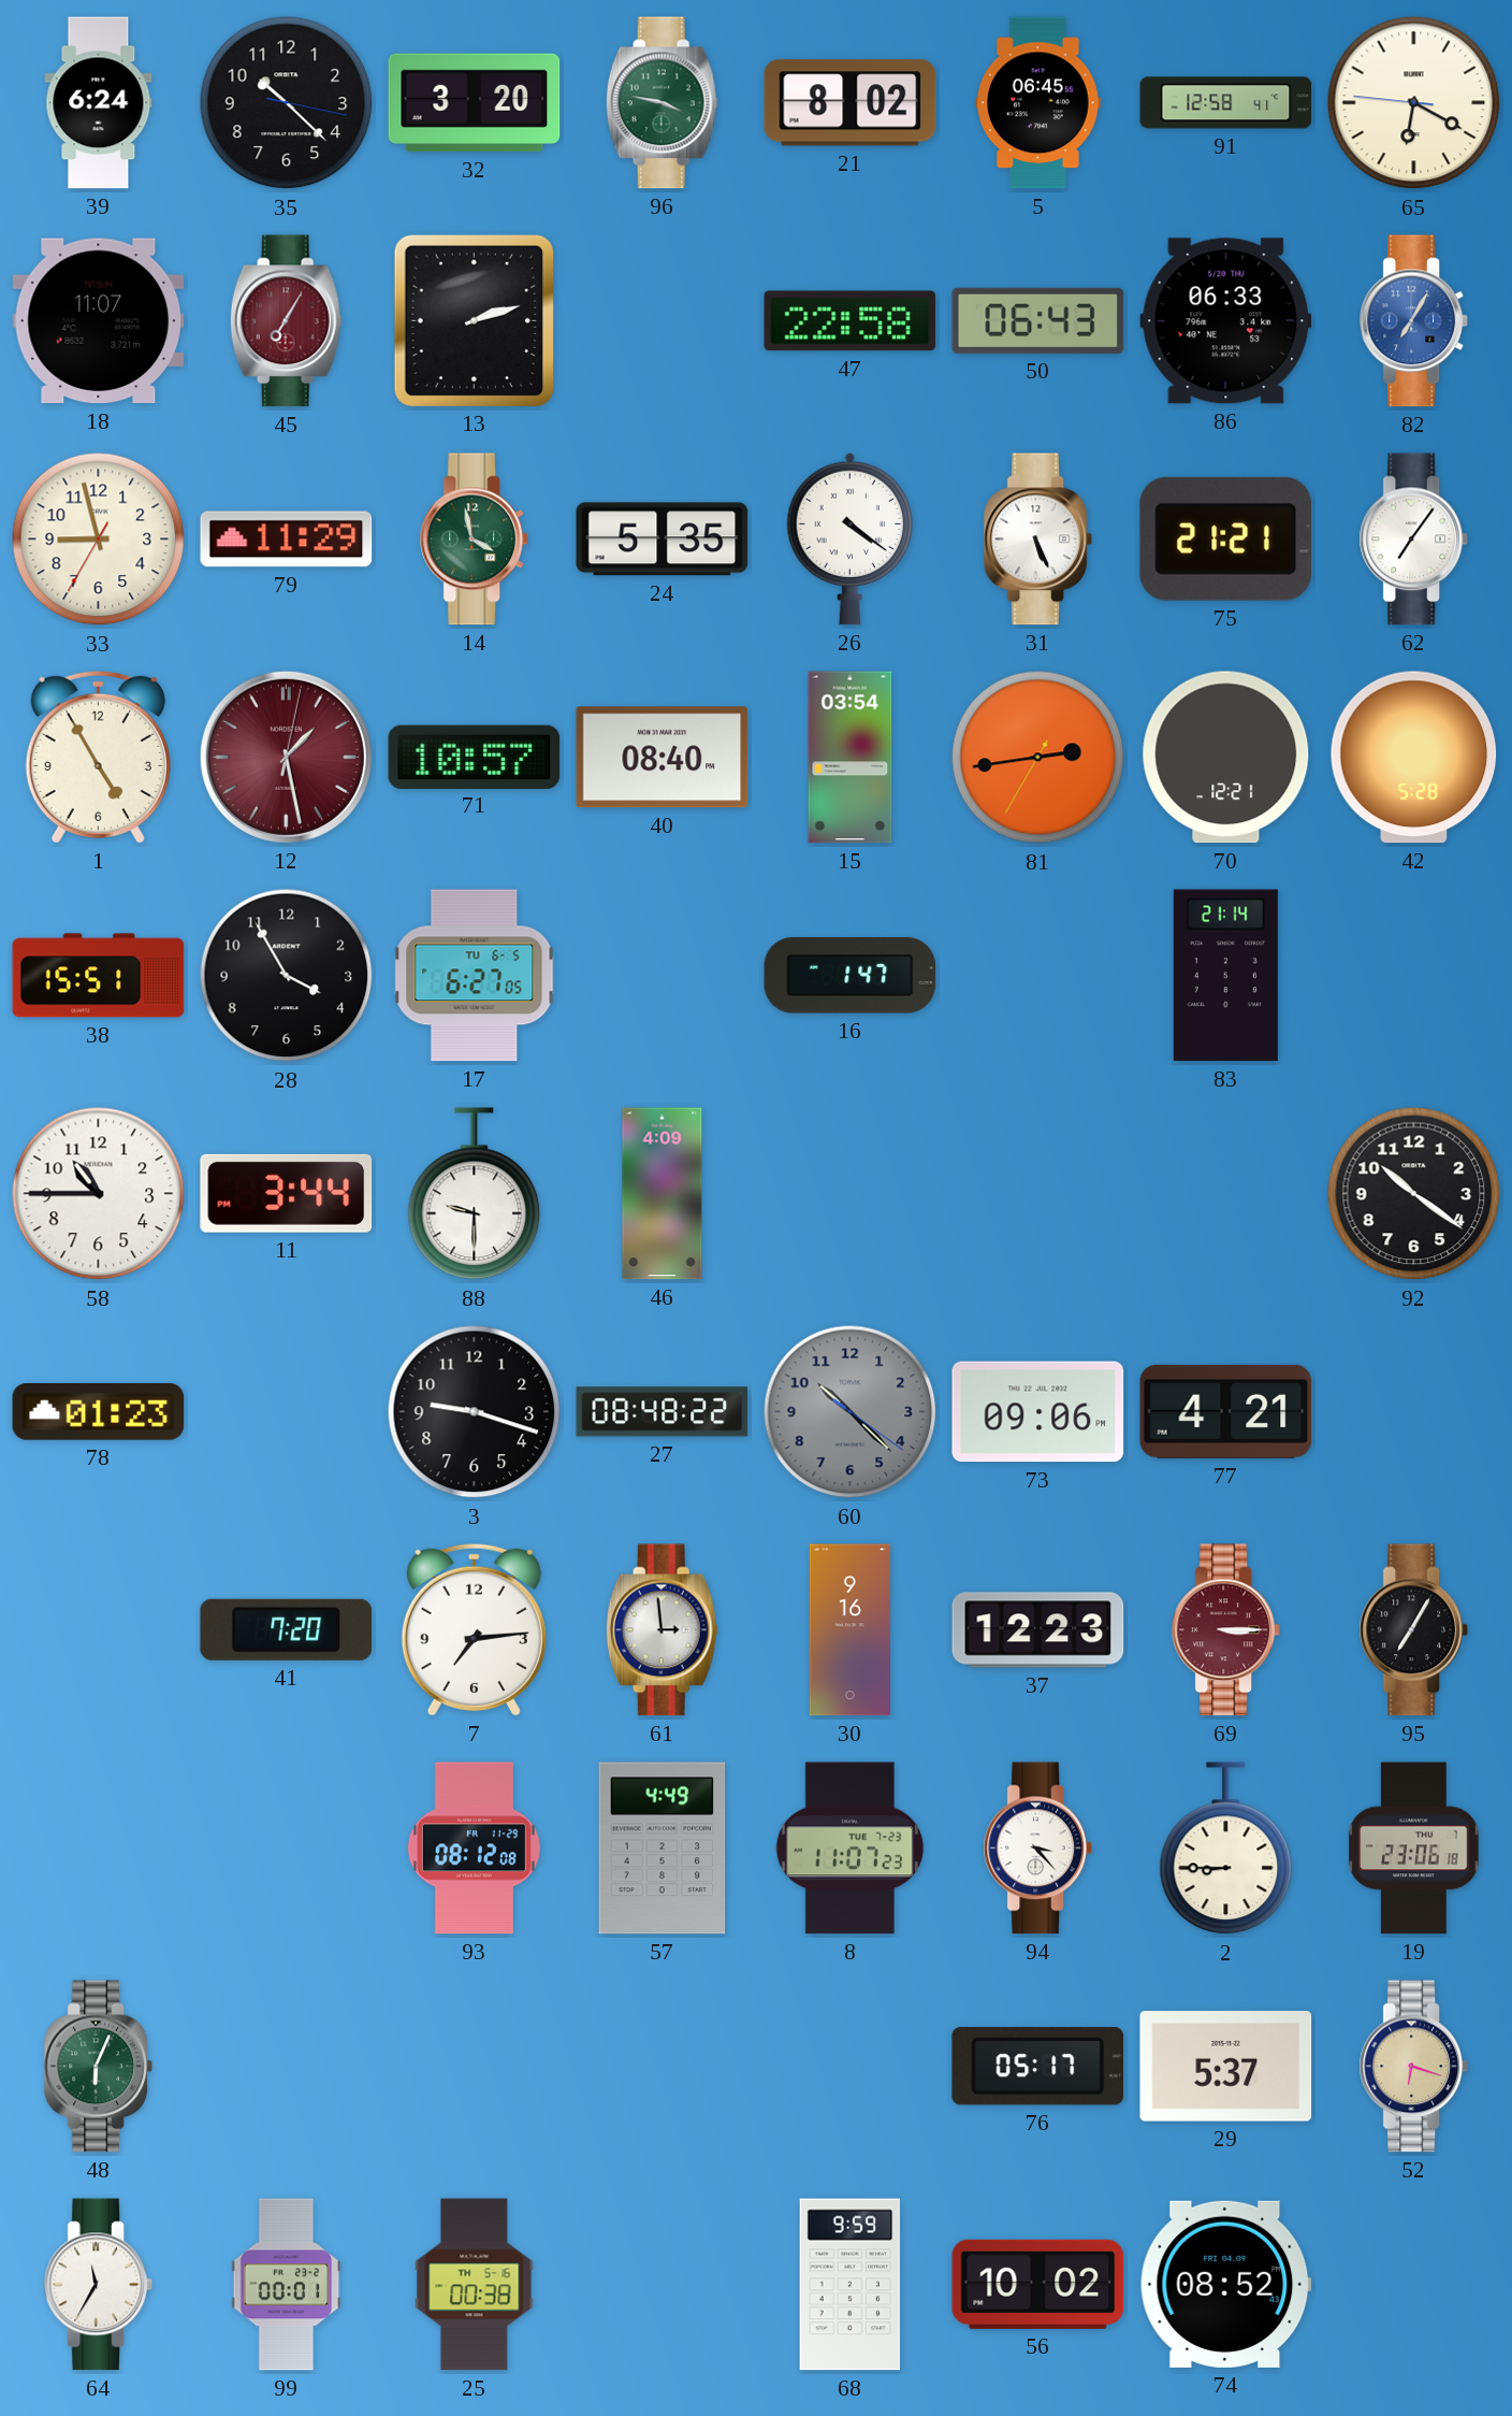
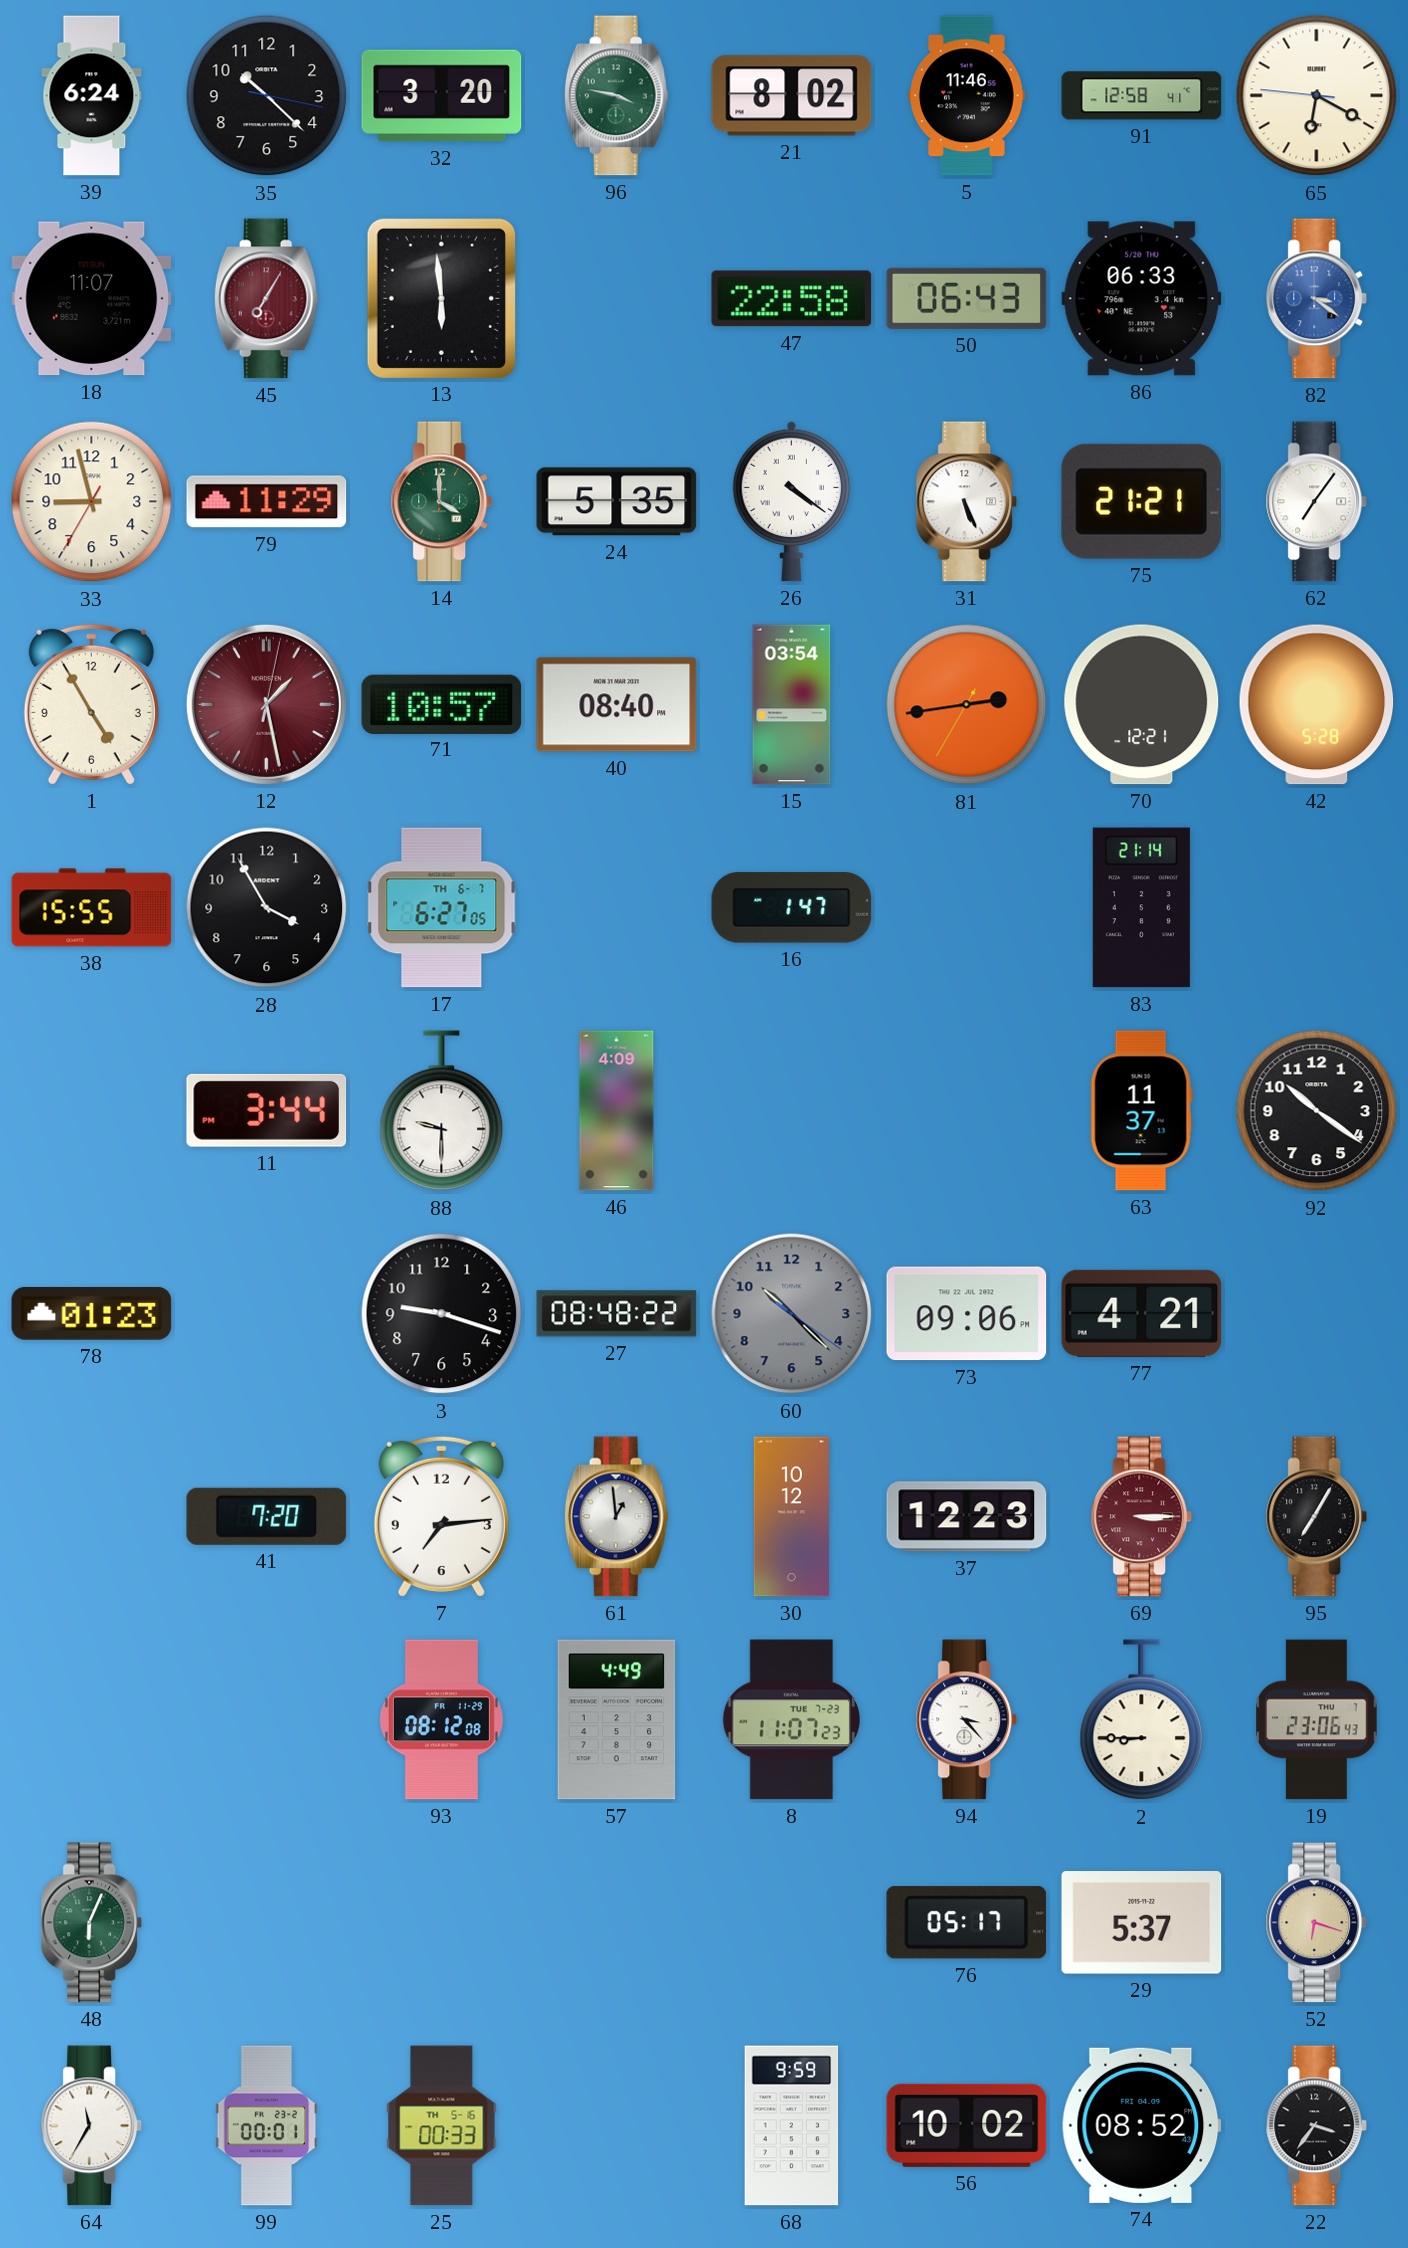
5: 06:45 -> 11:46 (967, 96)
13: 2:12 -> 5:59 (441, 298)
82: 7:05 -> 3:21 (1317, 299)
14: 3:58 -> 4:00 (442, 502)
38: 15:51 -> 15:55 (92, 908)
17 date: TU 6-5 -> TH 6-7 (442, 908)
58: 10:45 -> none (99, 1194)
63: none -> 11:37 (1141, 1111)
61: 2:59 -> 12:59 (616, 1517)
30: 9:16 -> 10:12 (791, 1517)
19: 23:06:18 -> 23:06:43 (1317, 1720)
25: 00:38 -> 00:33 (442, 2126)
22: none -> 3:36 (1317, 2126)
